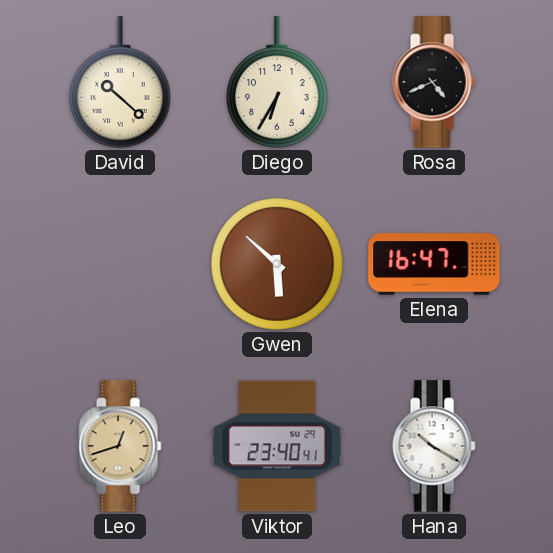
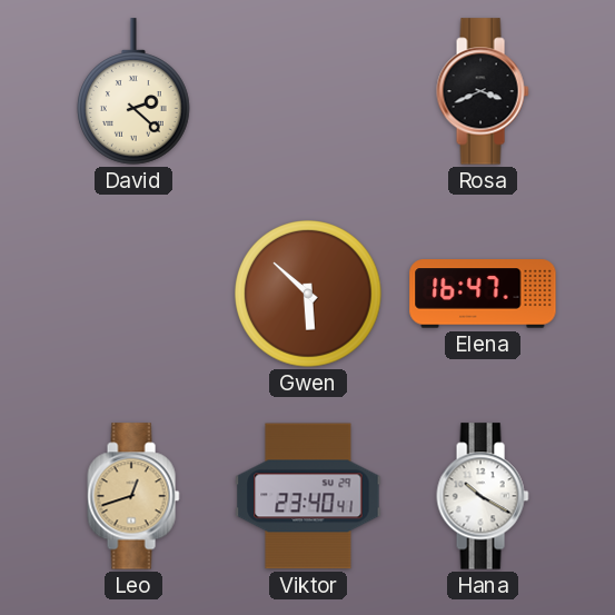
David: 10:22 -> 2:22 (135, 91)
Diego: 6:35 -> none (278, 82)
Rosa: 4:41 -> 3:41 (483, 91)
